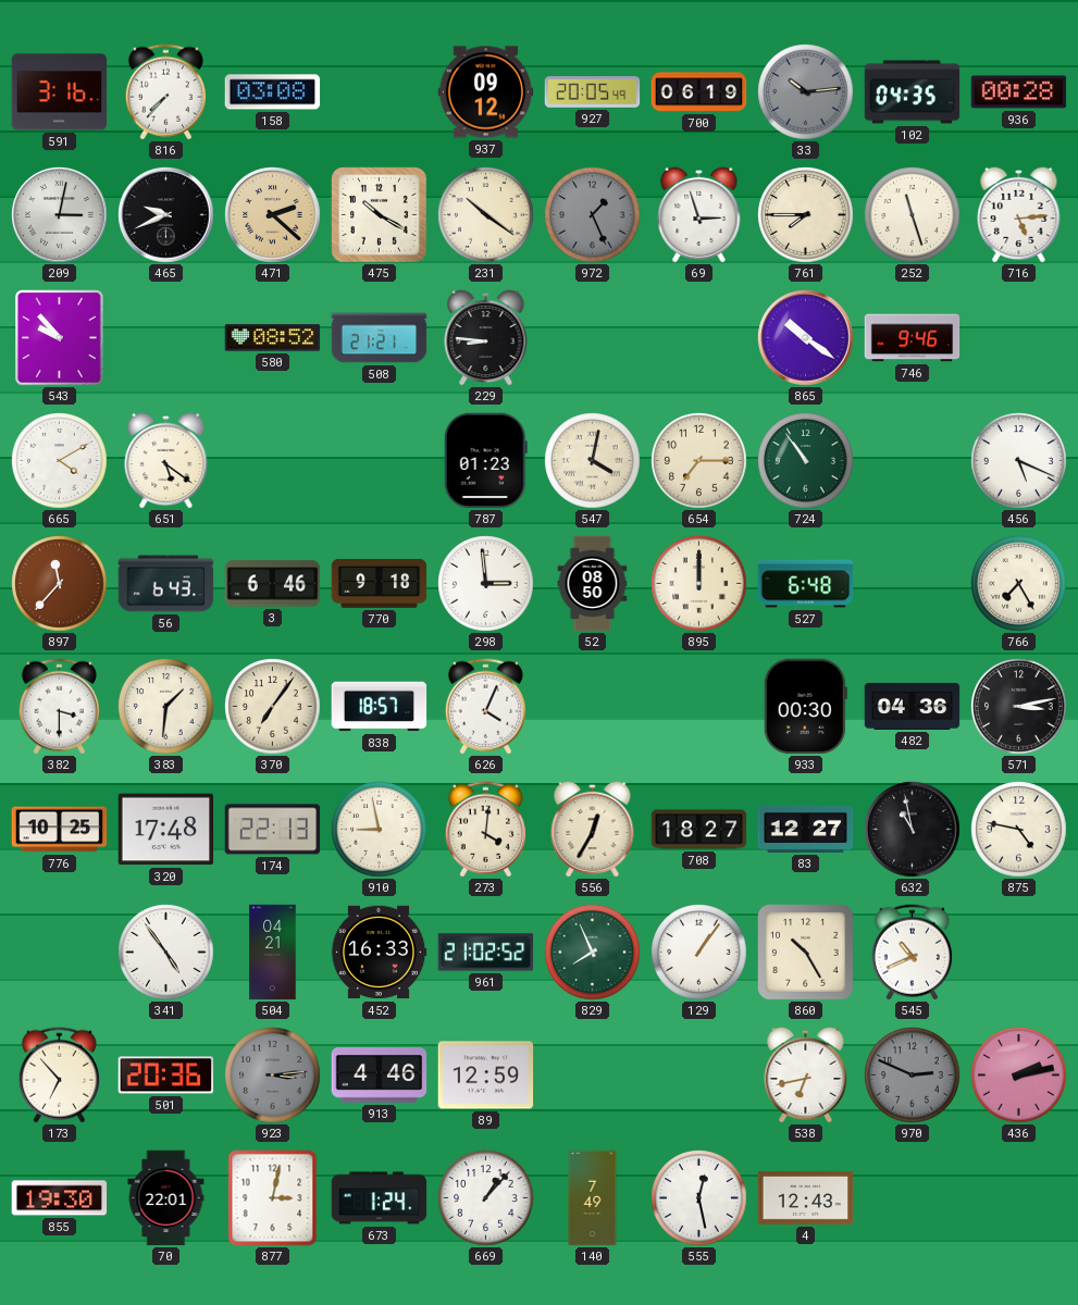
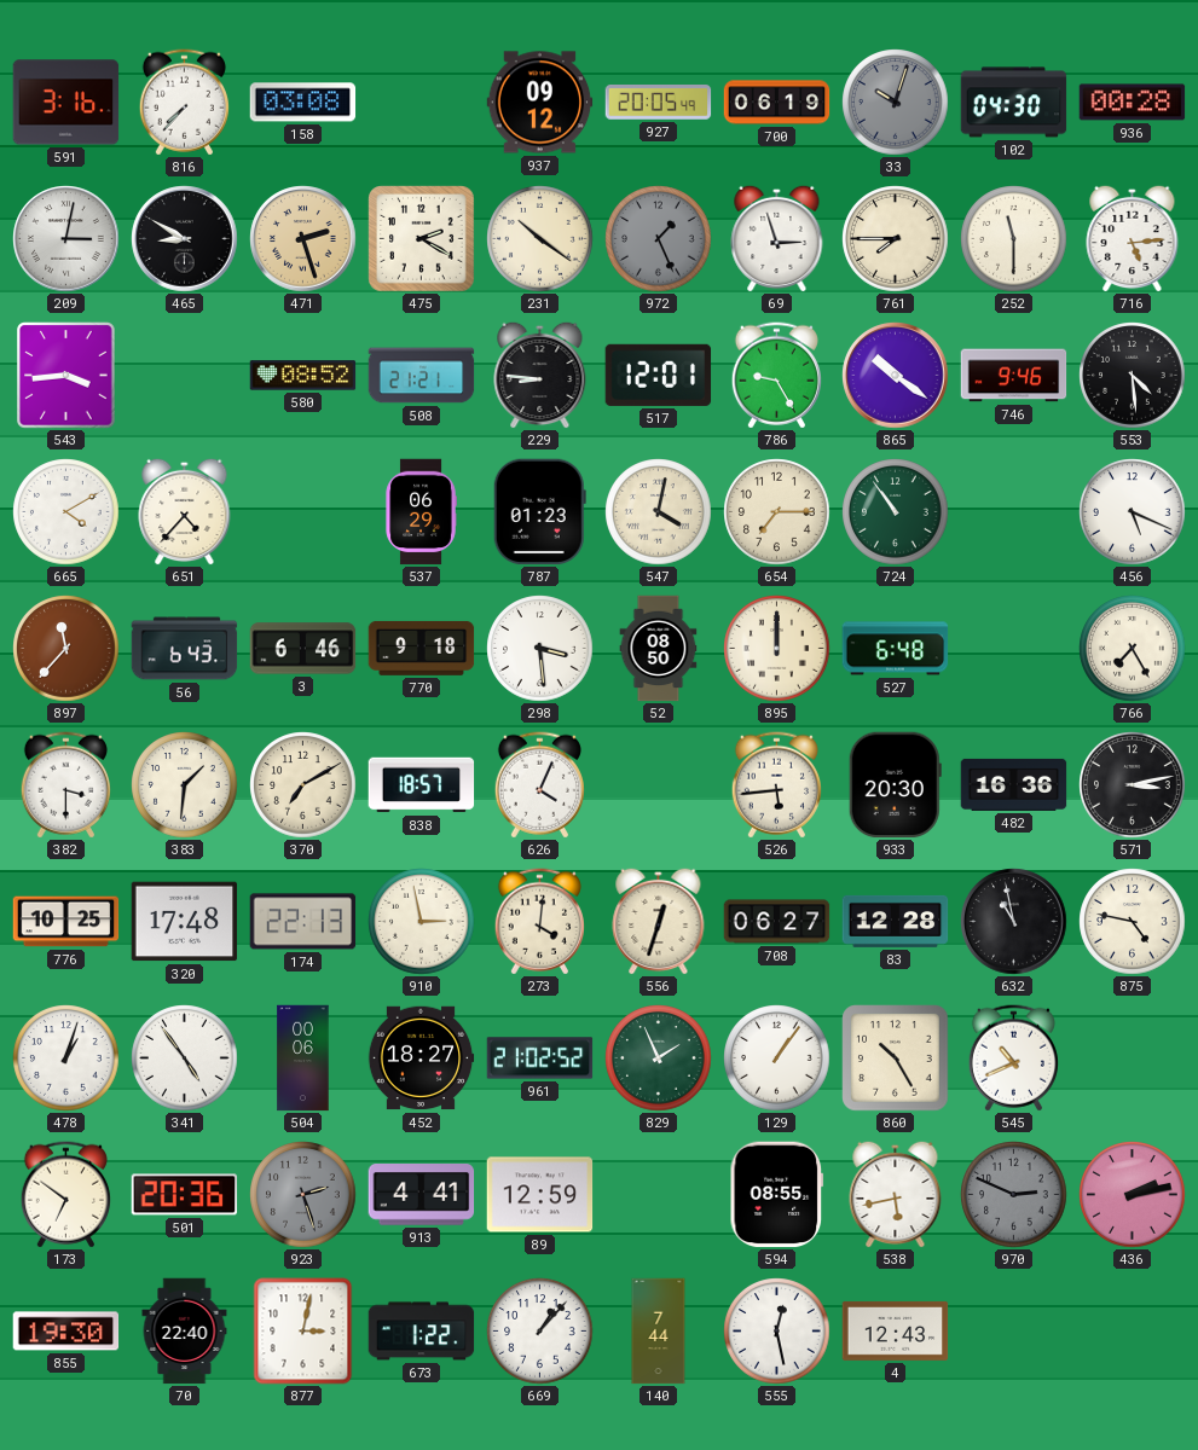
33: 10:14 -> 10:03 (896, 103)
102: 04:35 -> 04:30 (1014, 103)
465: 9:41 -> 8:50 (185, 239)
471: 2:22 -> 2:27 (303, 239)
475: 10:20 -> 2:20 (422, 239)
252: 11:27 -> 11:30 (1014, 239)
543: 9:53 -> 3:44 (66, 376)
517: none -> 12:01 (659, 375)
786: none -> 9:25 (776, 376)
553: none -> 4:29 (1133, 376)
651: 5:21 -> 4:37 (185, 511)
537: none -> 06:29 (421, 512)
298: 2:59 -> 3:29 (540, 649)
370: 7:06 -> 7:10 (303, 785)
526: none -> 5:44 (776, 785)
933: 00:30 -> 20:30 (895, 785)
482: 04:36 -> 16:36 (1014, 784)
910: 8:58 -> 2:58 (422, 922)
556: 12:35 -> 12:33 (659, 921)
708: 18:27 -> 06:27 (777, 922)
83: 12:27 -> 12:28 (896, 921)
478: none -> 1:03 (66, 1058)
504: 04:21 -> 00:06 (303, 1058)
452: 16:33 -> 18:27 (421, 1058)
829: 7:56 -> 1:56 (659, 1058)
173: 6:53 -> 6:51 (65, 1195)
923: 3:14 -> 2:27 (303, 1195)
913: 4:46 -> 4:41 (422, 1195)
594: none -> 08:55 (776, 1195)
538: 6:43 -> 5:43 (896, 1194)
70: 22:01 -> 22:40 (185, 1332)
673: 1:24 -> 1:22 (422, 1332)
140: 7:49 -> 7:44 (659, 1332)
